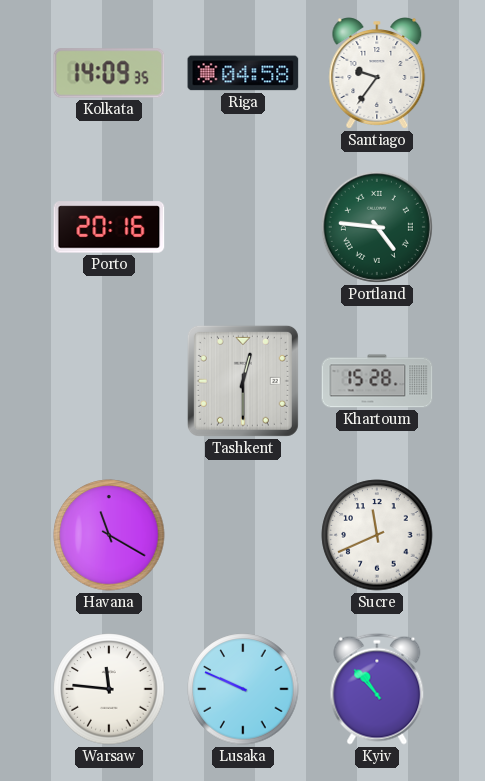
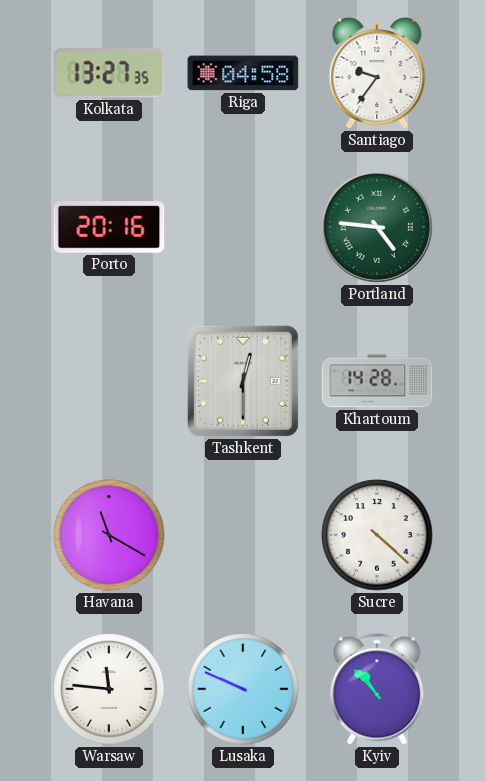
Kolkata: 14:09 -> 13:27 (109, 73)
Khartoum: 15:28 -> 14:28 (377, 381)
Sucre: 11:41 -> 4:22 (377, 535)
